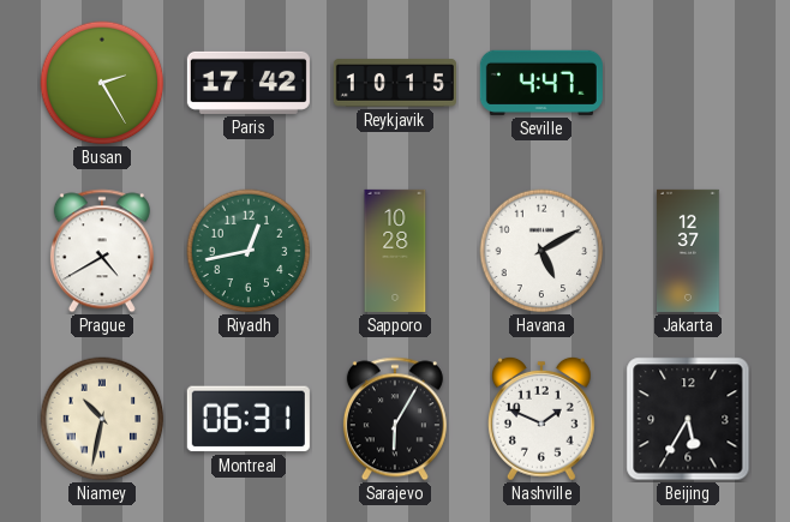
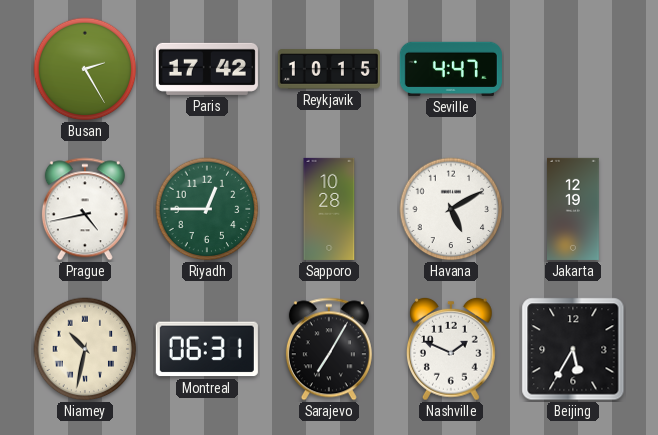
Prague: 4:40 -> 4:43 (85, 209)
Riyadh: 12:43 -> 12:45 (207, 209)
Jakarta: 12:37 -> 12:19 (574, 209)
Sarajevo: 6:05 -> 7:05 (329, 349)
